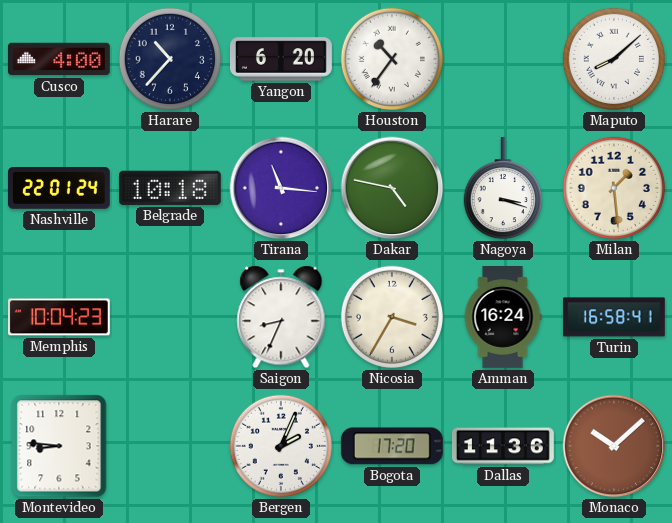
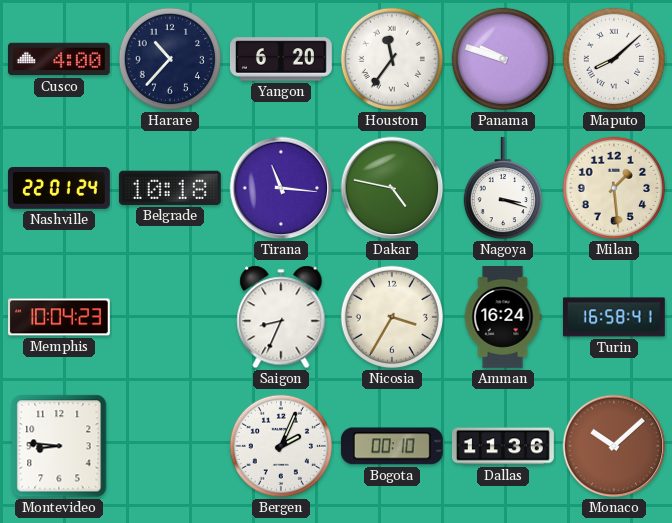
Houston: 10:36 -> 11:36 (392, 59)
Panama: none -> 9:48 (503, 59)
Bogota: 17:20 -> 00:10 (392, 446)
